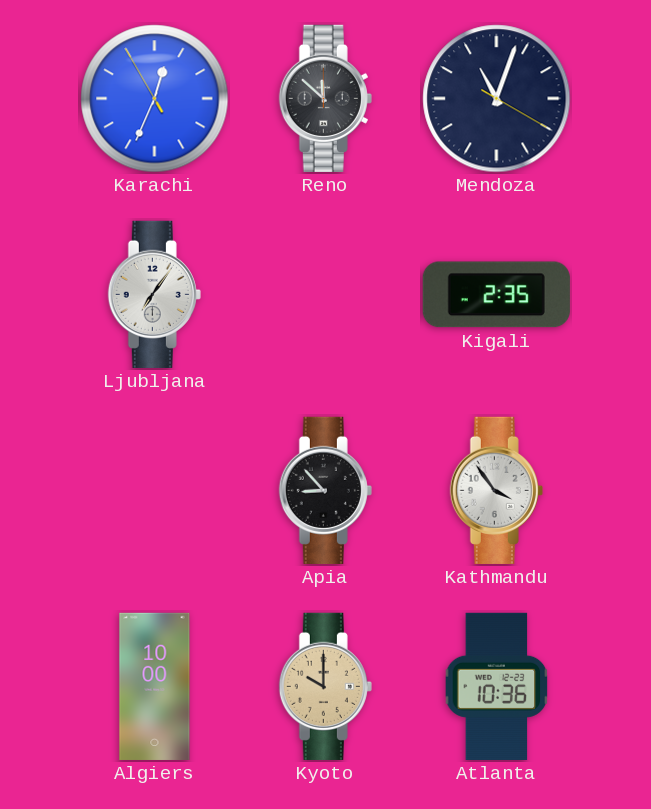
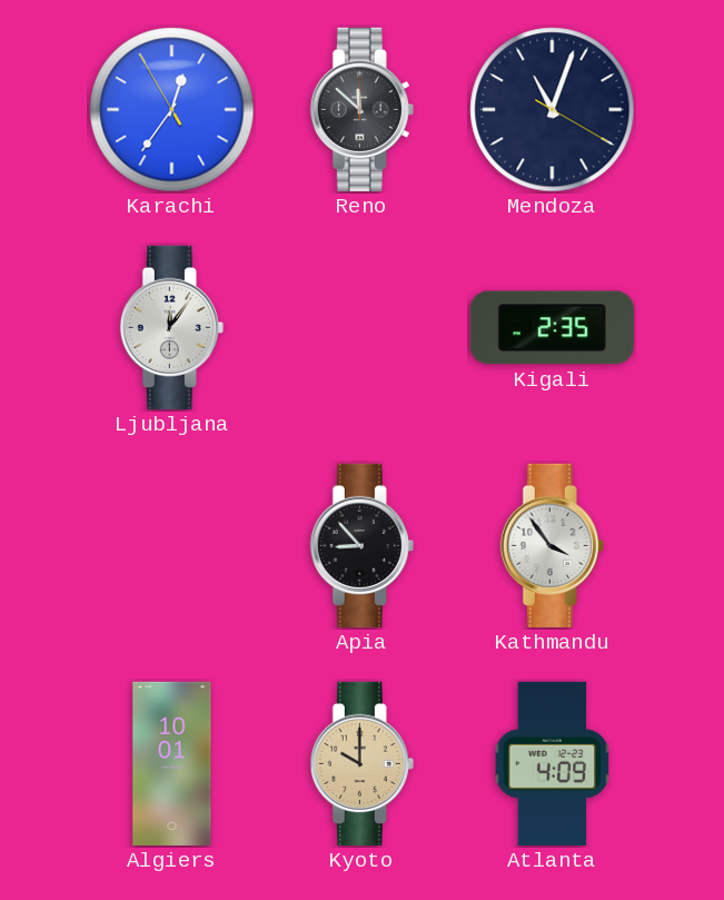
Karachi: 12:33 -> 12:35 (172, 110)
Ljubljana: 7:06 -> 12:06 (171, 327)
Algiers: 10:00 -> 10:01 (172, 763)
Atlanta: 10:36 -> 4:09 (553, 763)
